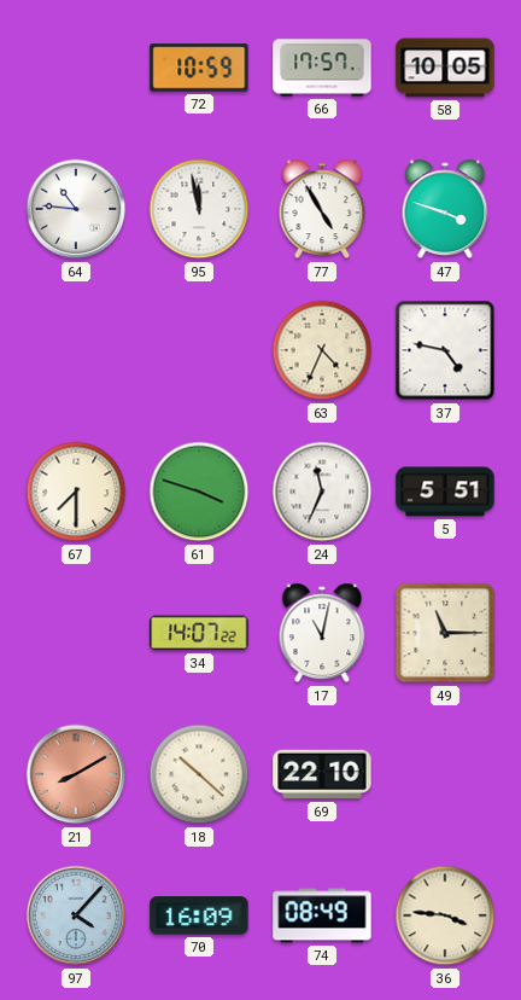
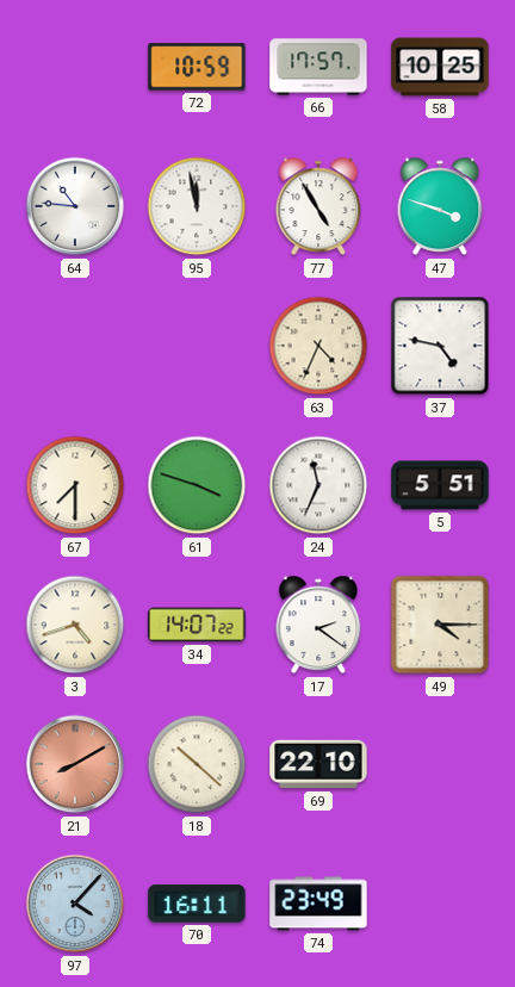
58: 10:05 -> 10:25 (440, 67)
3: none -> 4:42 (75, 625)
17: 11:02 -> 2:21 (318, 625)
49: 11:15 -> 4:15 (440, 625)
70: 16:09 -> 16:11 (197, 904)
74: 08:49 -> 23:49 (318, 904)
36: 3:46 -> none (445, 915)
